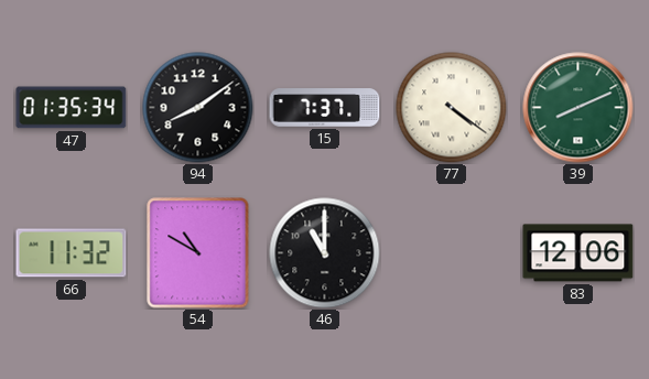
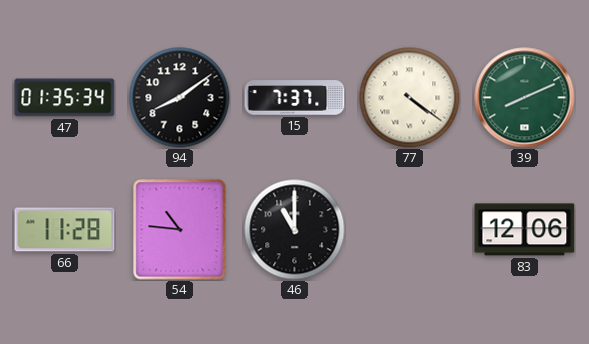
66: 11:32 -> 11:28 (65, 230)
54: 10:50 -> 10:46 (180, 230)
